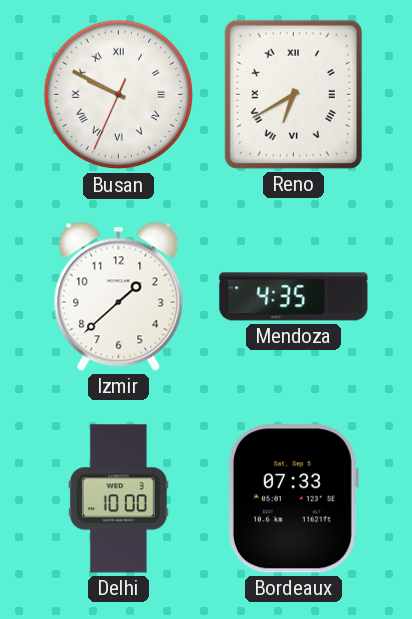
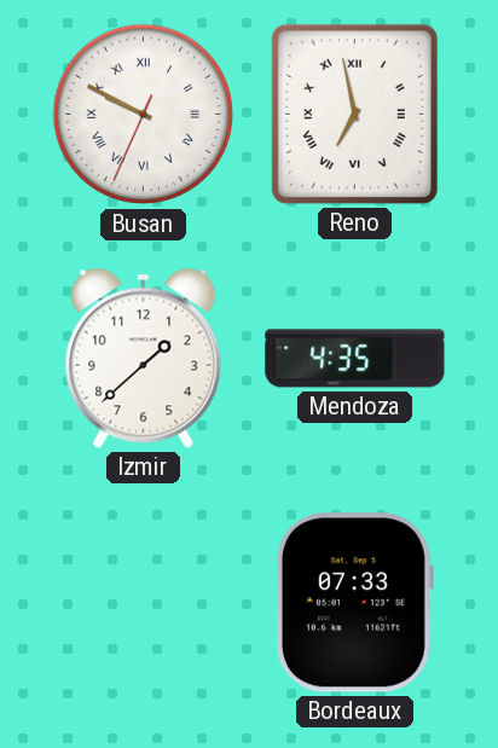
Reno: 6:40 -> 6:58 (354, 114)
Delhi: 10:00 -> none (118, 499)
